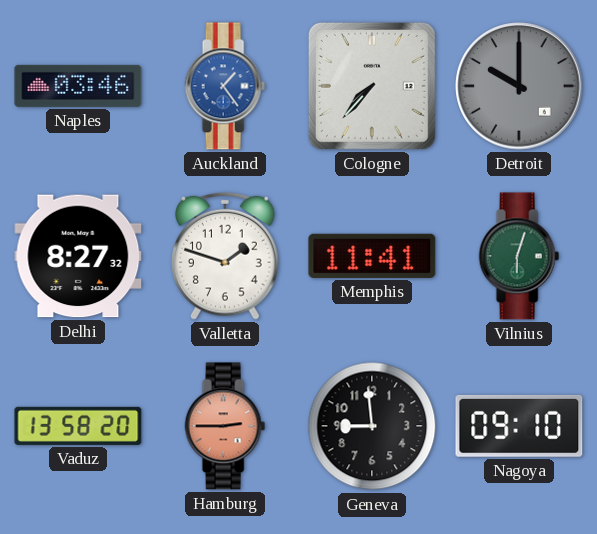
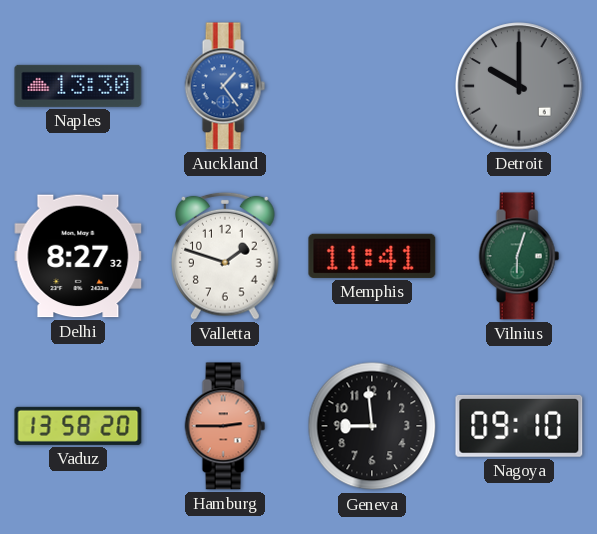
Naples: 03:46 -> 13:30 (78, 86)
Cologne: 7:37 -> none (372, 86)
